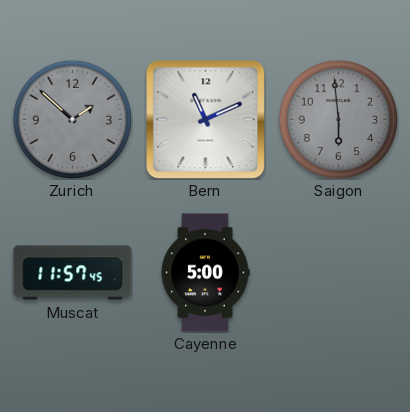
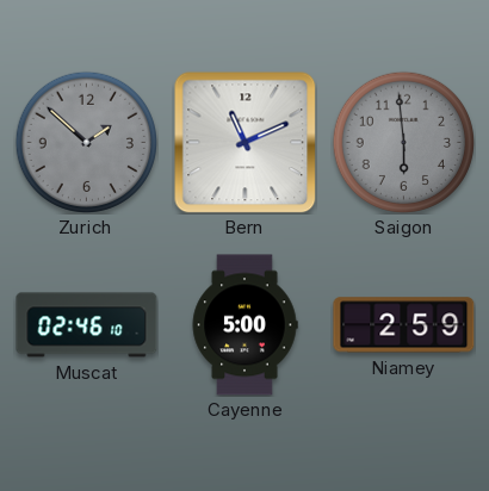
Muscat: 11:57 -> 02:46 (87, 325)
Niamey: none -> 2:59 (404, 325)
